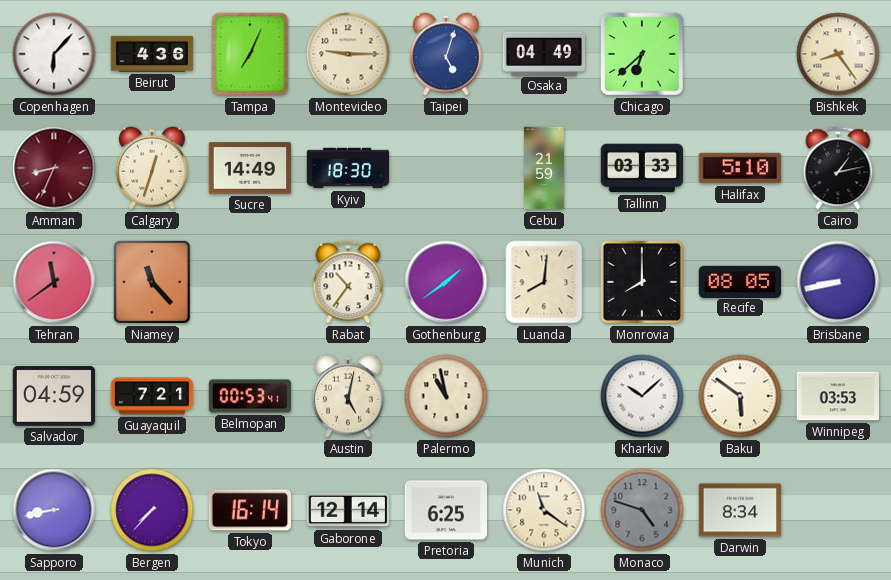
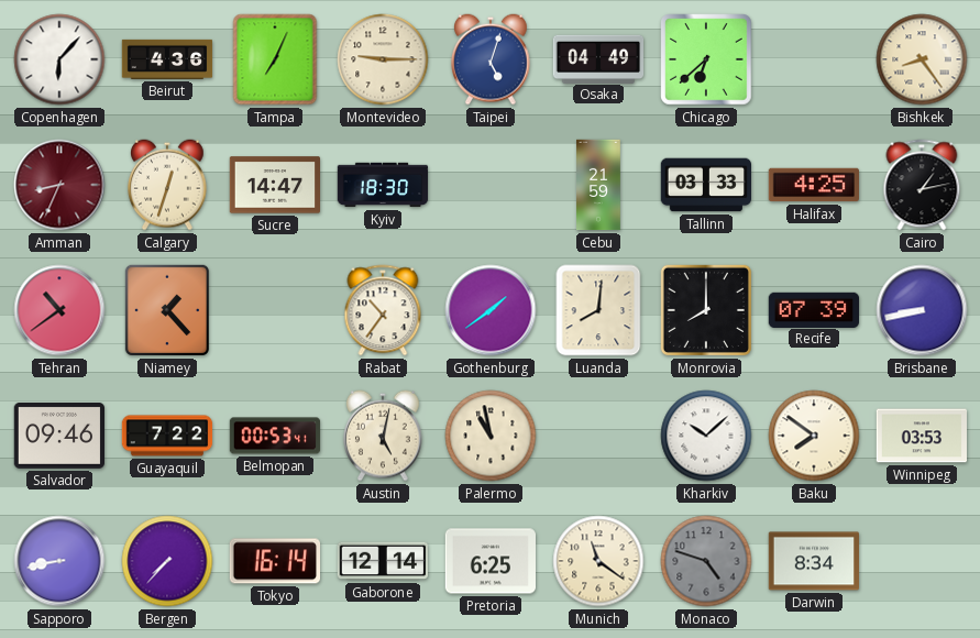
Sucre: 14:49 -> 14:47 (275, 185)
Halifax: 5:10 -> 4:25 (813, 185)
Tehran: 11:39 -> 10:39 (59, 310)
Niamey: 11:23 -> 1:23 (167, 310)
Recife: 08:05 -> 07:39 (814, 309)
Salvador: 04:59 -> 09:46 (58, 436)
Guayaquil: 7:21 -> 7:22 (167, 436)
Baku: 5:51 -> 7:51 (814, 436)
